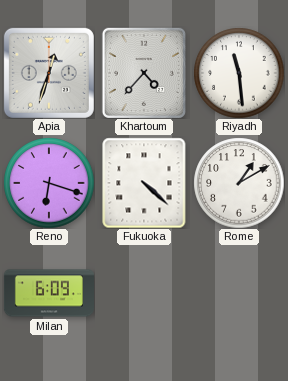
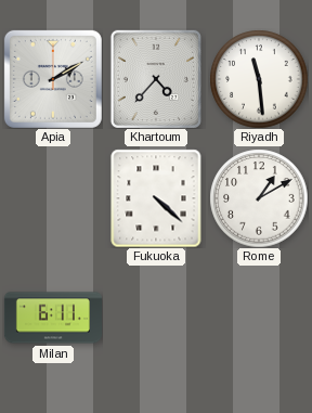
Apia: 12:33 -> 2:10 (53, 79)
Reno: 6:18 -> none (49, 183)
Milan: 6:09 -> 6:11 (53, 318)
